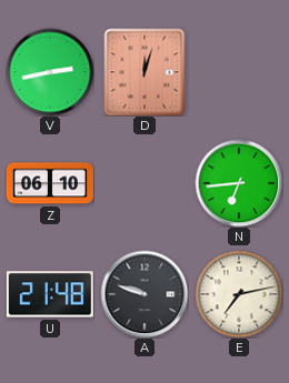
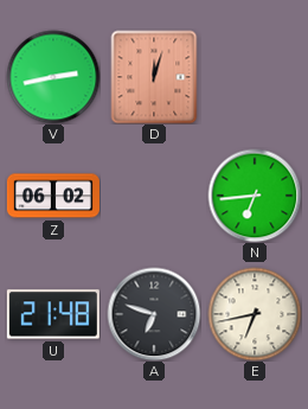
Z: 06:10 -> 06:02 (53, 196)
A: 9:48 -> 6:48 (154, 314)
E: 7:13 -> 6:43 (255, 314)
